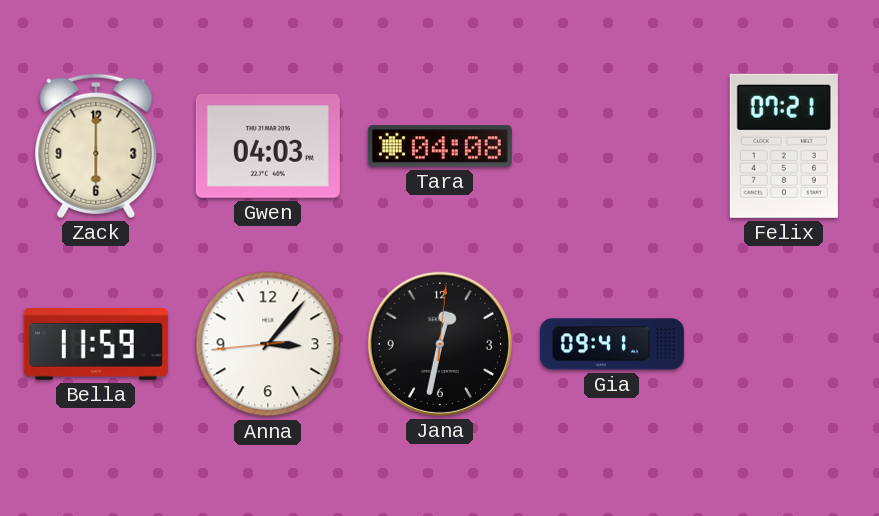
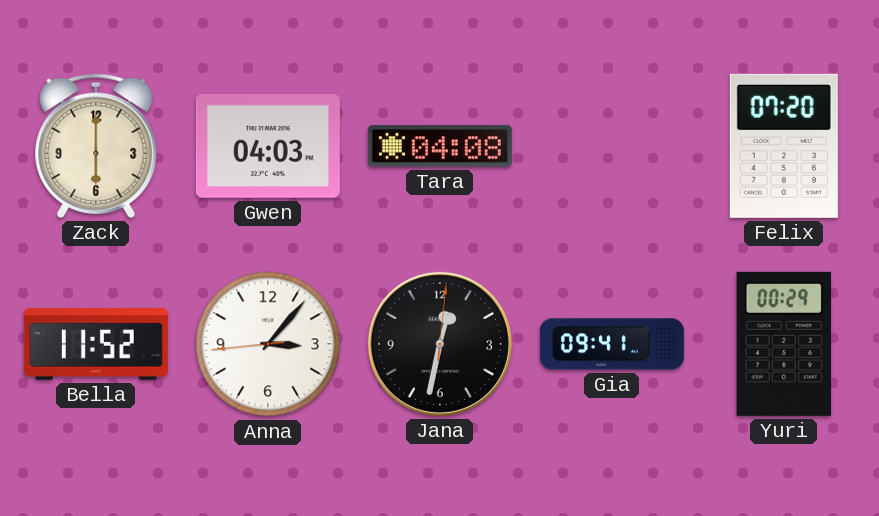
Felix: 07:21 -> 07:20 (784, 146)
Bella: 11:59 -> 11:52 (96, 344)
Yuri: none -> 00:29 (784, 344)
